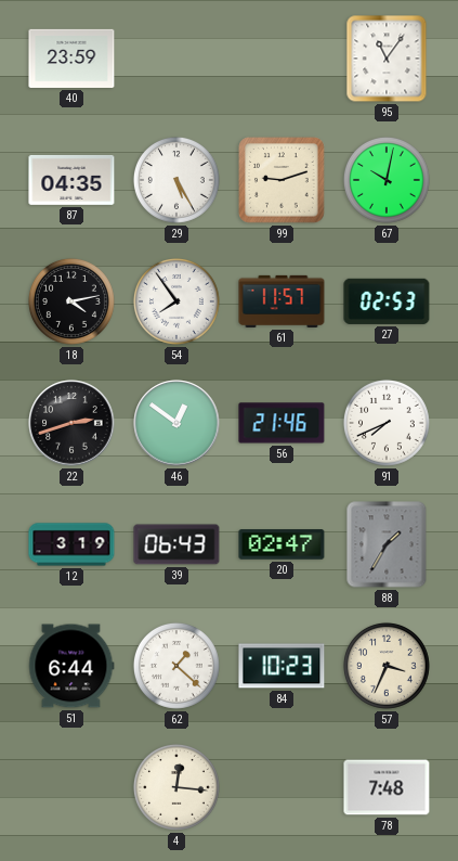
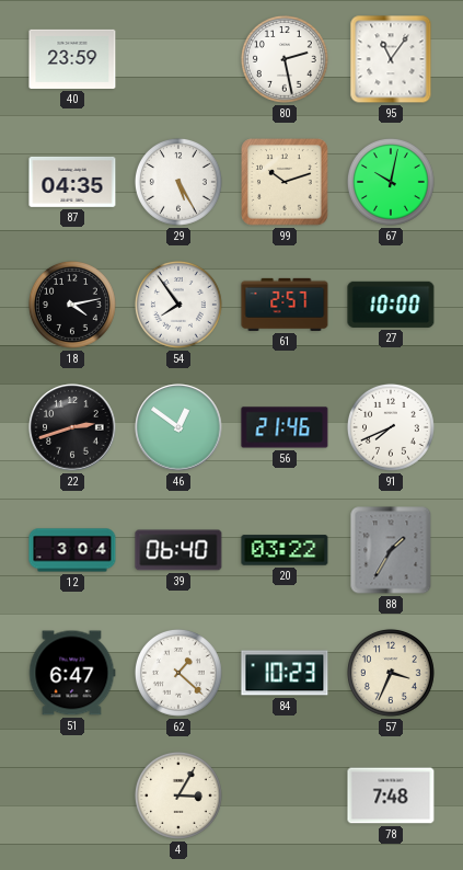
80: none -> 2:28 (285, 59)
99: 9:12 -> 10:12 (285, 182)
61: 11:57 -> 2:57 (285, 305)
27: 02:53 -> 10:00 (391, 305)
12: 3:19 -> 3:04 (72, 550)
39: 06:43 -> 06:40 (178, 550)
20: 02:47 -> 03:22 (285, 550)
51: 6:44 -> 6:47 (72, 673)
4: 12:16 -> 3:05 (178, 795)
